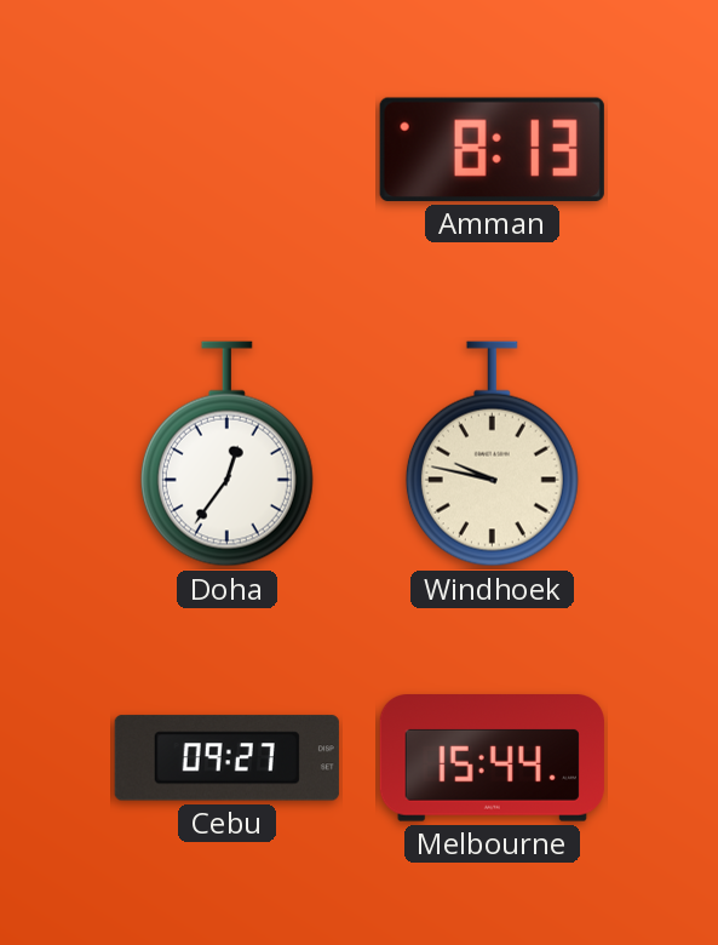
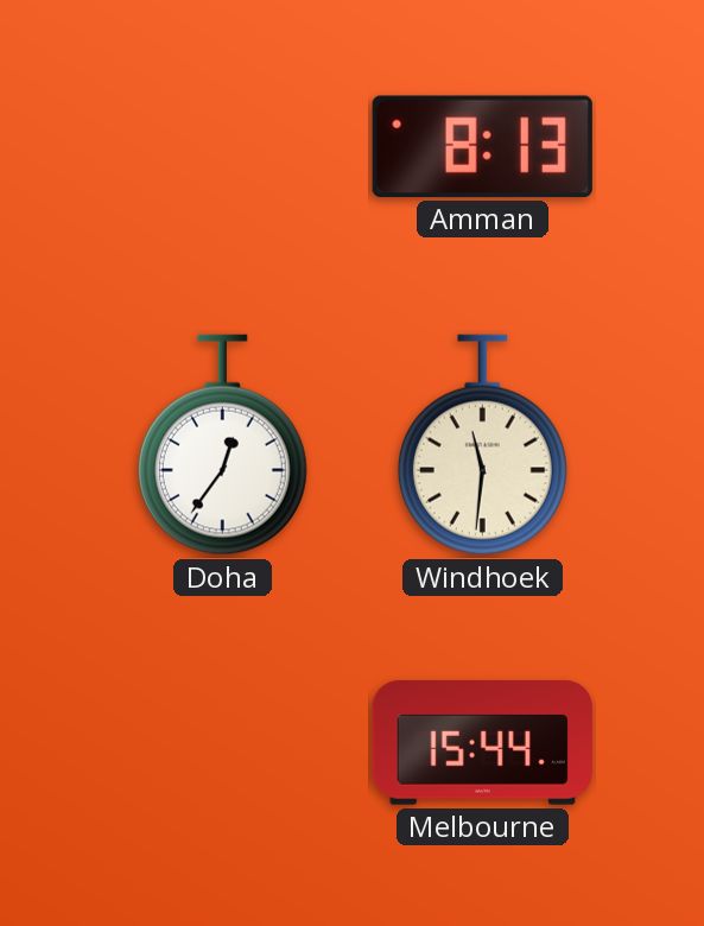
Windhoek: 9:47 -> 11:31 (482, 445)
Cebu: 09:27 -> none (226, 758)
